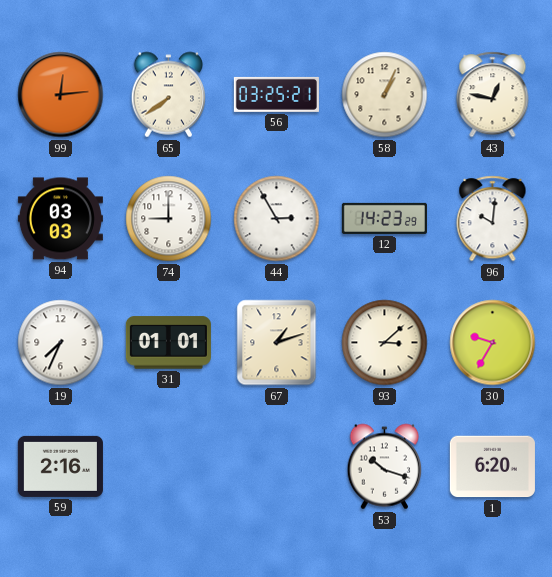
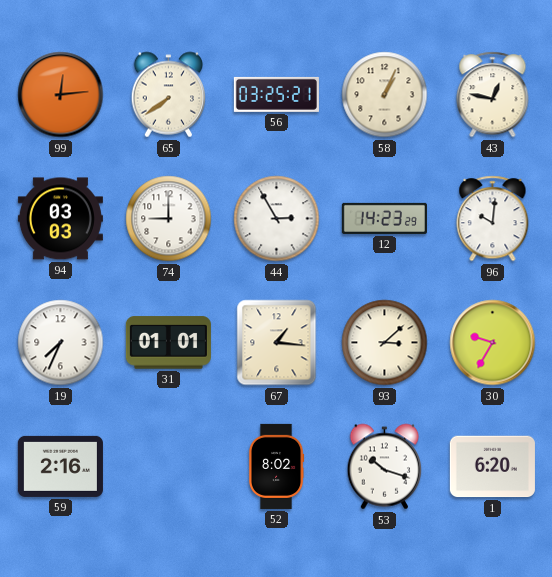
67: 1:12 -> 1:16 (277, 343)
52: none -> 8:02 (276, 466)
